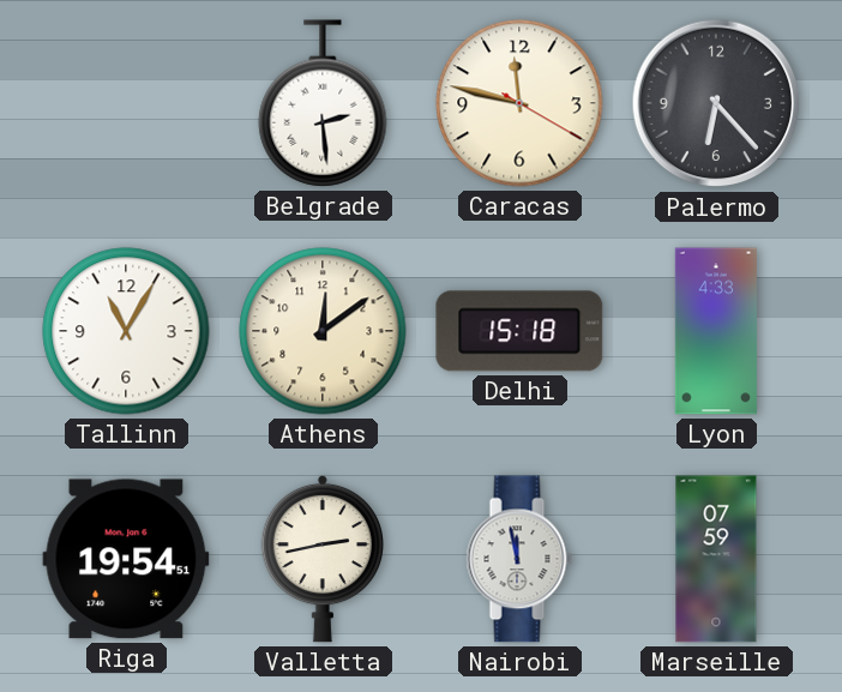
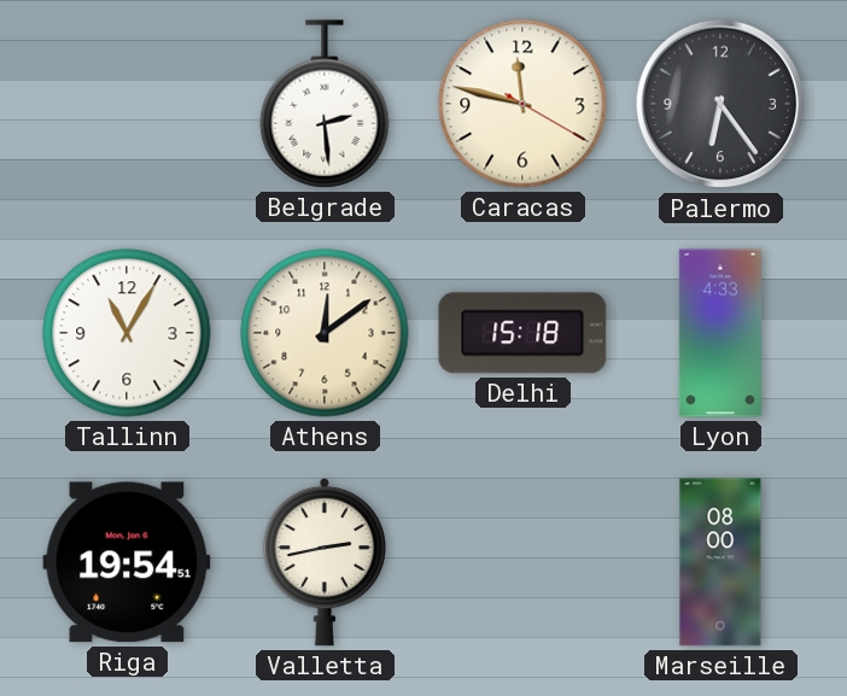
Palermo: 6:23 -> 6:24 (720, 104)
Nairobi: 11:58 -> none (519, 559)
Marseille: 07:59 -> 08:00 (720, 562)
